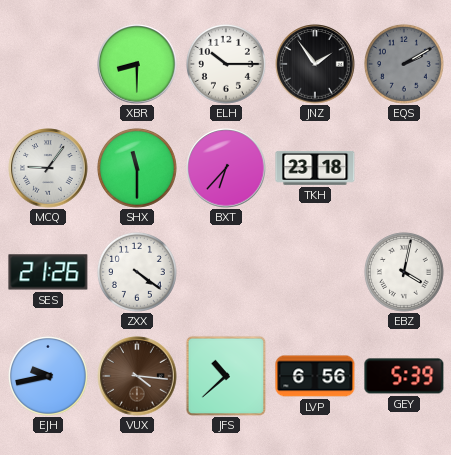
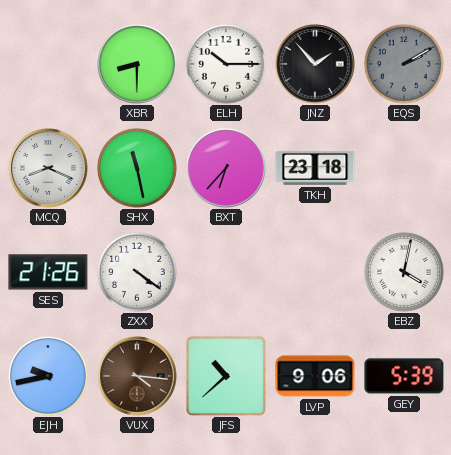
JNZ: 1:54 -> 1:53 (315, 64)
MCQ: 9:06 -> 8:19 (48, 168)
SHX: 11:30 -> 11:28 (137, 168)
LVP: 6:56 -> 9:06 (315, 376)
